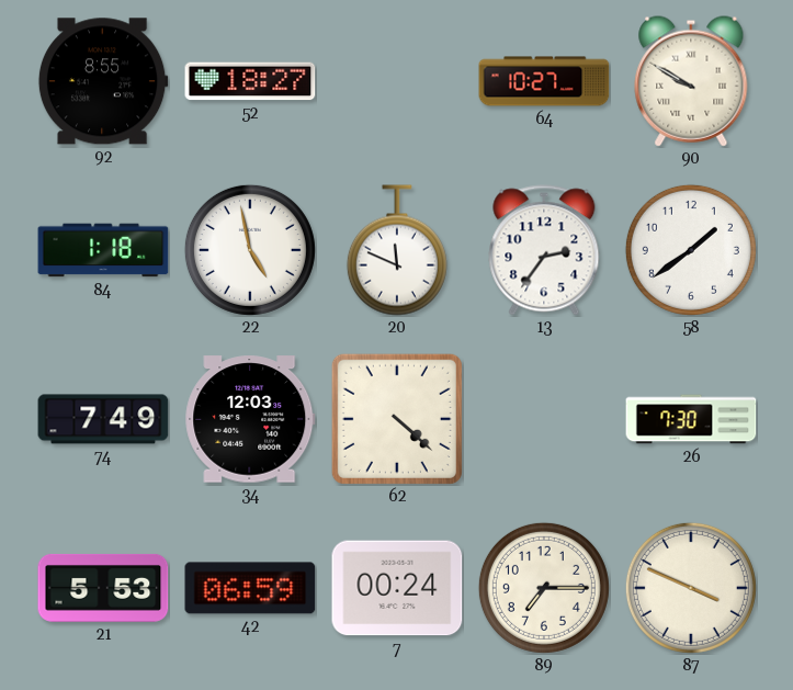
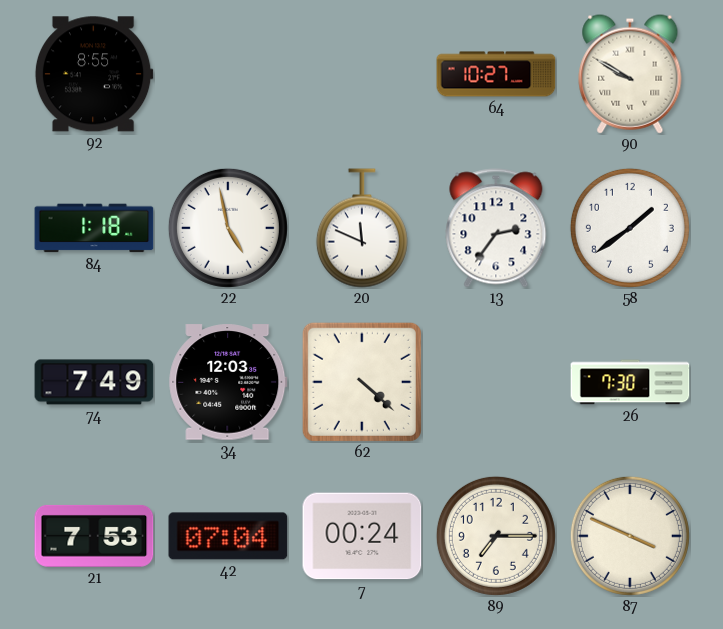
52: 18:27 -> none (250, 81)
21: 5:53 -> 7:53 (94, 536)
42: 06:59 -> 07:04 (228, 536)
